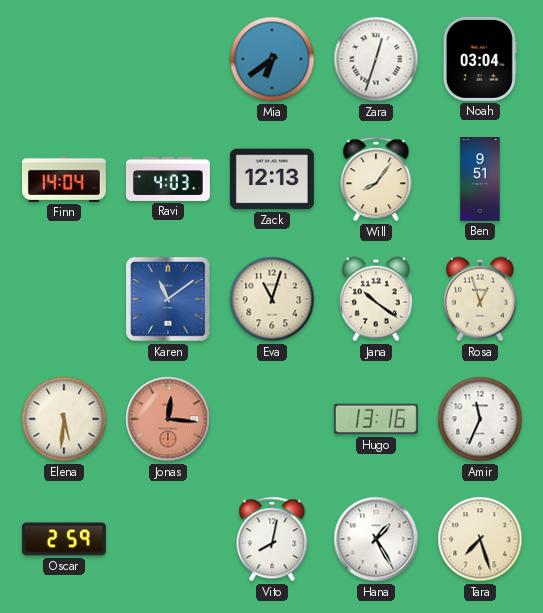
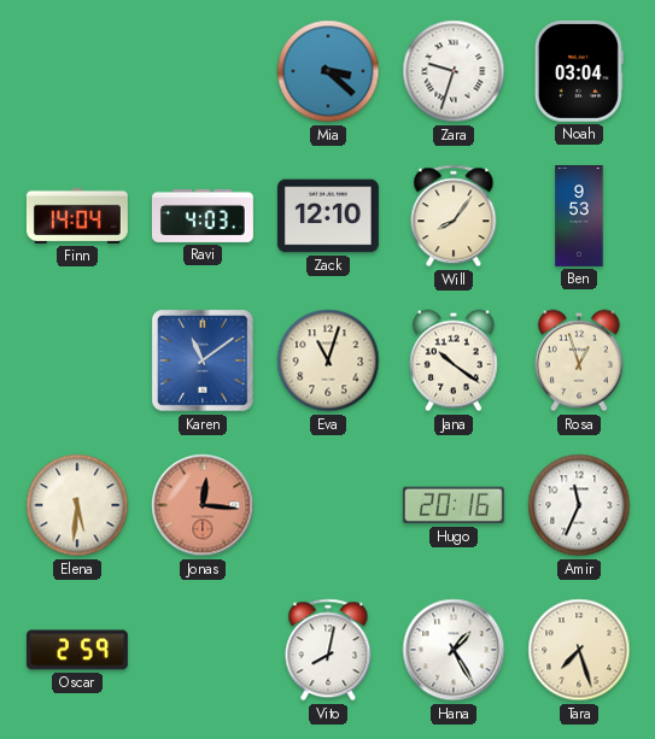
Mia: 6:39 -> 3:22 (328, 71)
Zara: 12:33 -> 9:33 (454, 71)
Zack: 12:13 -> 12:10 (328, 216)
Ben: 9:51 -> 9:53 (579, 217)
Hugo: 13:16 -> 20:16 (454, 505)
